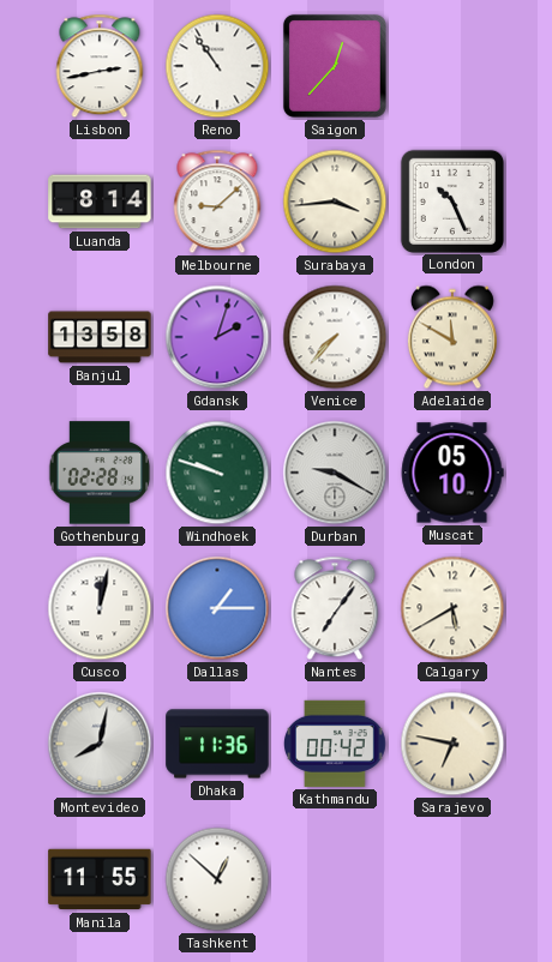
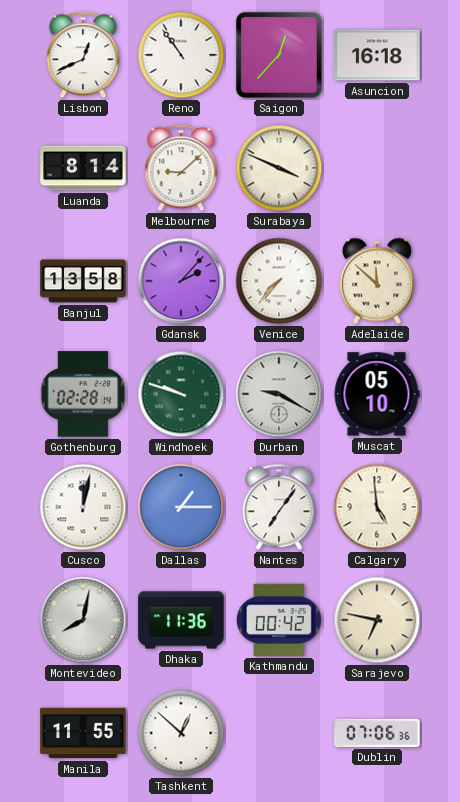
Lisbon: 2:43 -> 12:41 (83, 55)
Asuncion: none -> 16:18 (377, 55)
Surabaya: 3:44 -> 3:49 (279, 168)
London: 10:26 -> none (451, 200)
Gdansk: 2:03 -> 2:07 (181, 281)
Adelaide: 11:50 -> 11:52 (377, 281)
Calgary: 5:40 -> 4:59 (377, 507)
Dublin: none -> 07:06 (377, 733)
